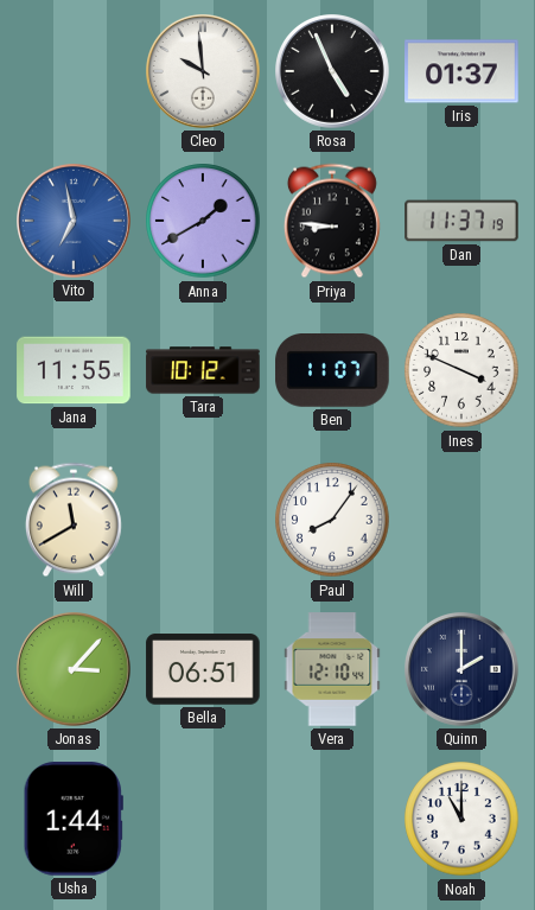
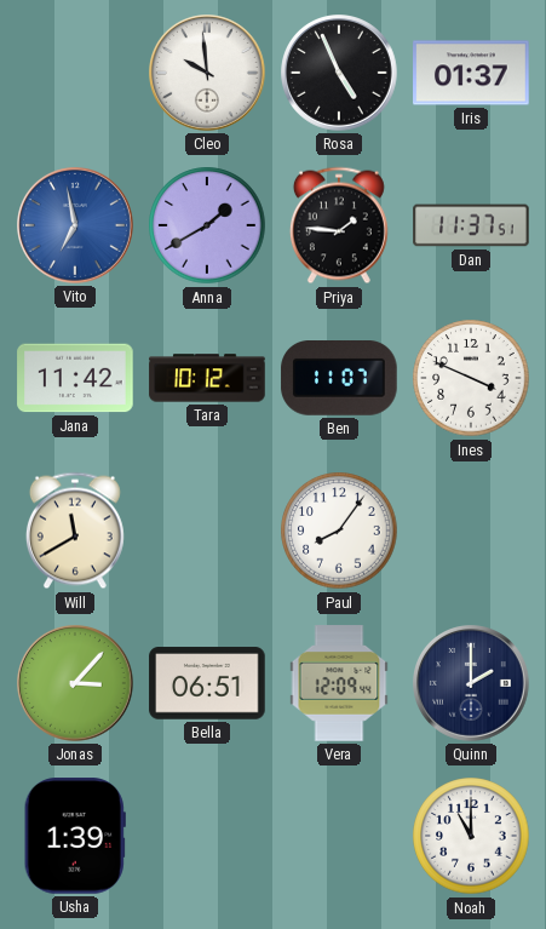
Priya: 8:46 -> 1:46 (339, 225)
Dan: 11:37:19 -> 11:37:51 (471, 225)
Jana: 11:55 -> 11:42 (75, 378)
Vera: 12:10 -> 12:09 (339, 683)
Usha: 1:44 -> 1:39 (75, 836)
